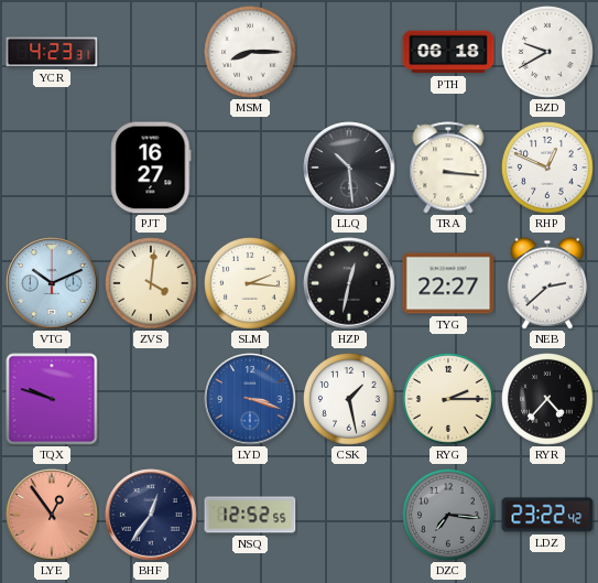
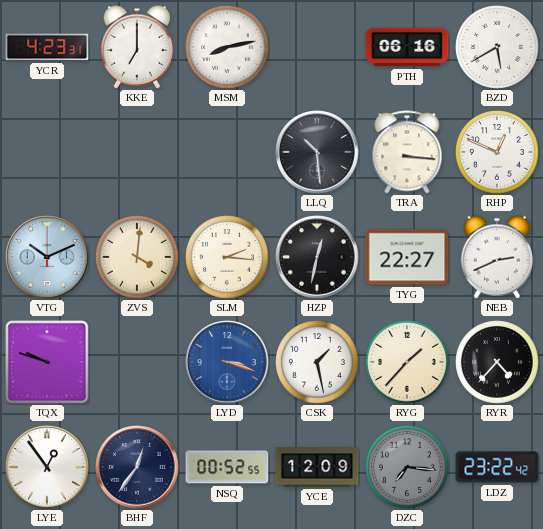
KKE: none -> 7:00 (136, 47)
MSM: 8:15 -> 8:13 (228, 48)
PTH: 06:18 -> 06:16 (407, 47)
BZD: 9:40 -> 5:40 (498, 48)
PJT: 16:27 -> none (151, 168)
NEB: 2:38 -> 2:41 (496, 257)
RYG: 2:15 -> 1:37 (408, 363)
LYE dial: salmon -> white (47, 467)
NSQ: 12:52 -> 00:52 (227, 467)
YCE: none -> 12:09 (317, 467)
